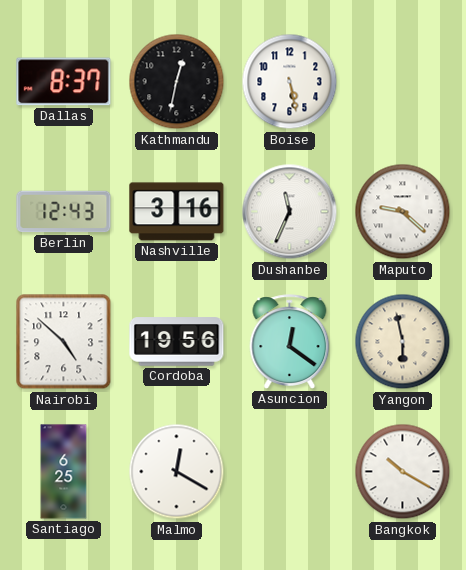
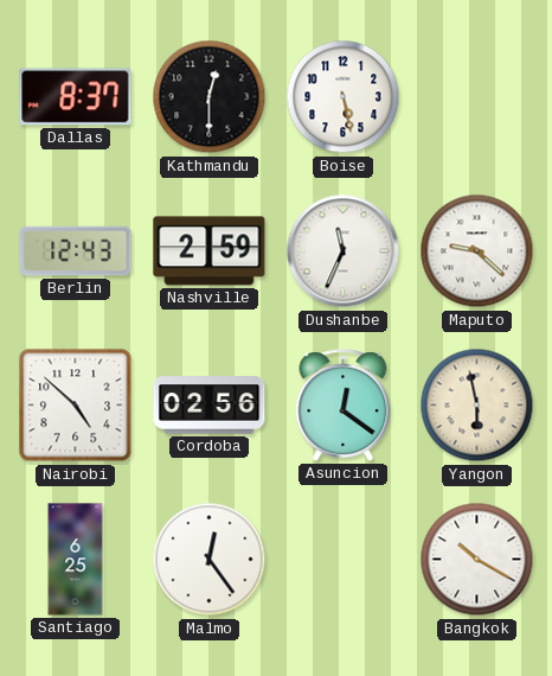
Kathmandu: 12:32 -> 12:30 (210, 97)
Nashville: 3:16 -> 2:59 (210, 251)
Cordoba: 19:56 -> 02:56 (210, 406)
Malmo: 12:20 -> 12:24 (210, 560)
